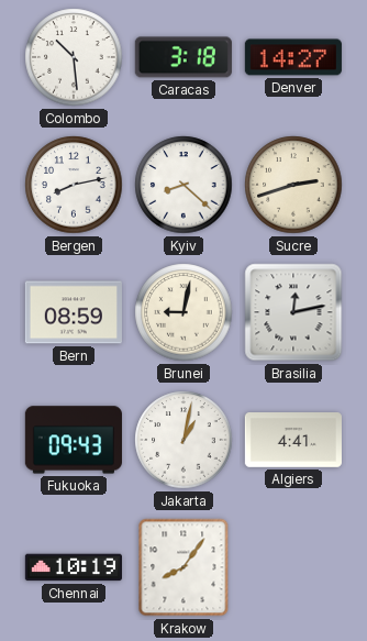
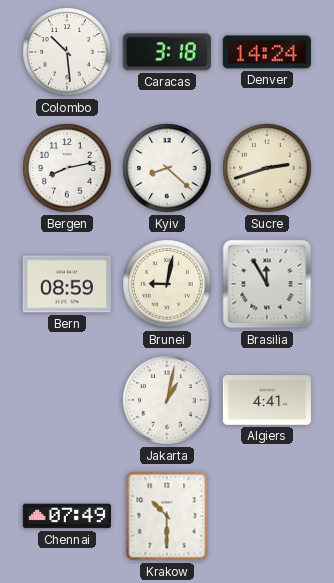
Denver: 14:27 -> 14:24 (267, 52)
Brasilia: 12:13 -> 11:55 (267, 284)
Fukuoka: 09:43 -> none (74, 440)
Chennai: 10:19 -> 07:49 (67, 516)
Krakow: 8:06 -> 10:30 (167, 516)
